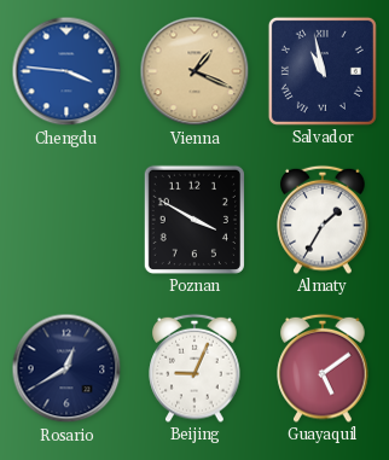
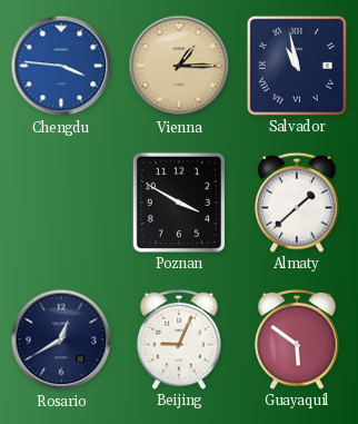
Vienna: 1:19 -> 1:15 (179, 66)
Almaty: 1:35 -> 1:38 (297, 203)
Guayaquil: 5:09 -> 5:51 (297, 339)
